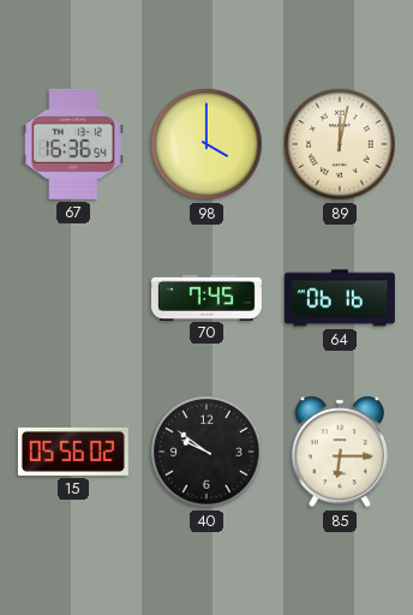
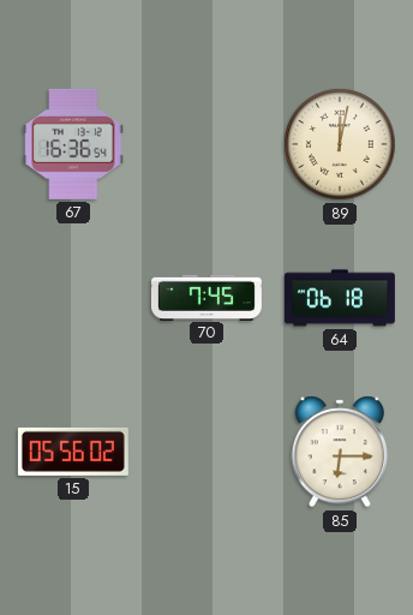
98: 4:00 -> none (206, 144)
64: 06:16 -> 06:18 (340, 298)
40: 9:51 -> none (206, 452)
